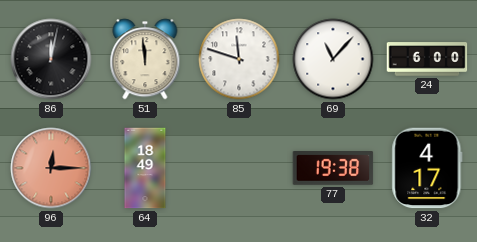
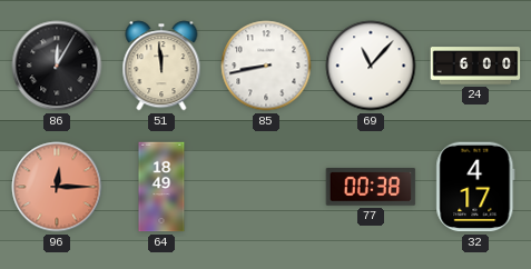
86: 12:02 -> 12:05 (57, 66)
85: 11:48 -> 8:43 (266, 66)
77: 19:38 -> 00:38 (371, 188)
